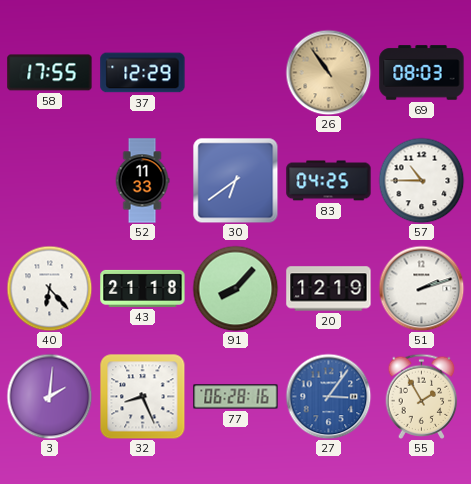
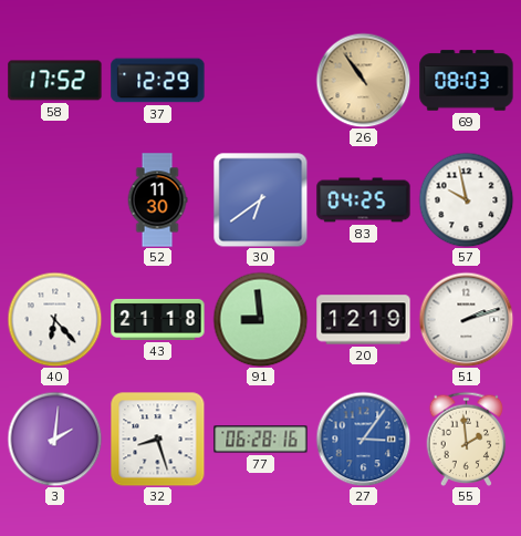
58: 17:55 -> 17:52 (55, 81)
52: 11:33 -> 11:30 (157, 200)
57: 10:45 -> 9:58 (466, 199)
91: 8:07 -> 8:59 (260, 319)
32: 8:26 -> 8:27 (157, 439)
55: 1:55 -> 1:59 (467, 439)
